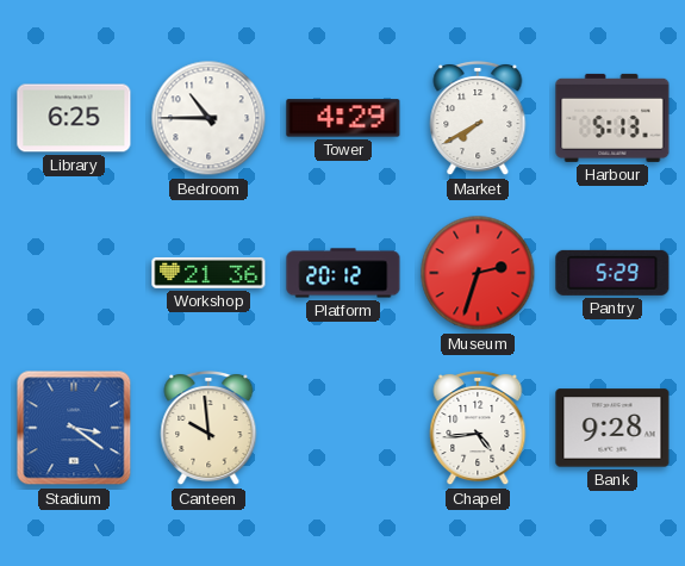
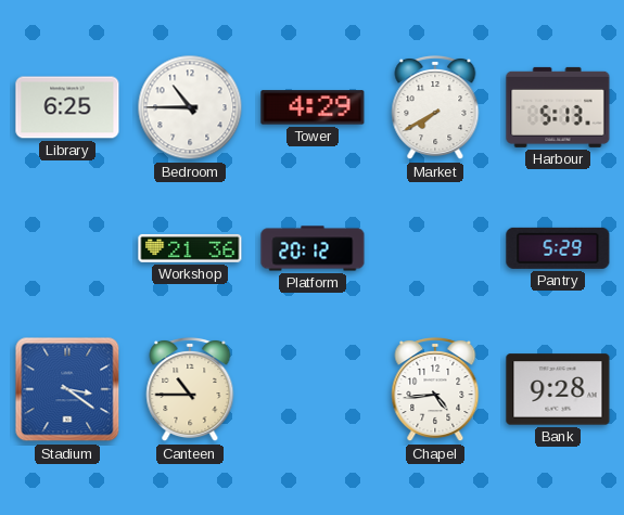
Museum: 2:33 -> none (478, 273)
Canteen: 9:59 -> 10:45 (190, 389)
